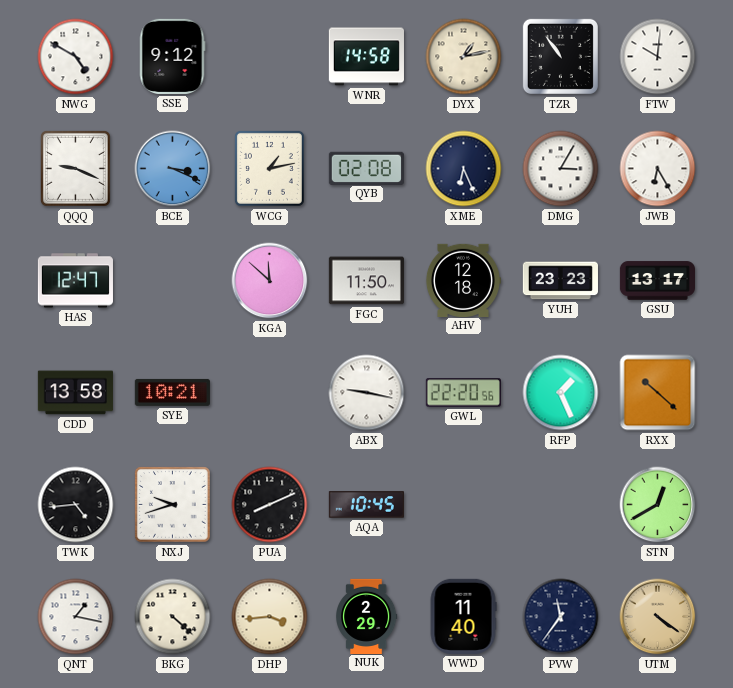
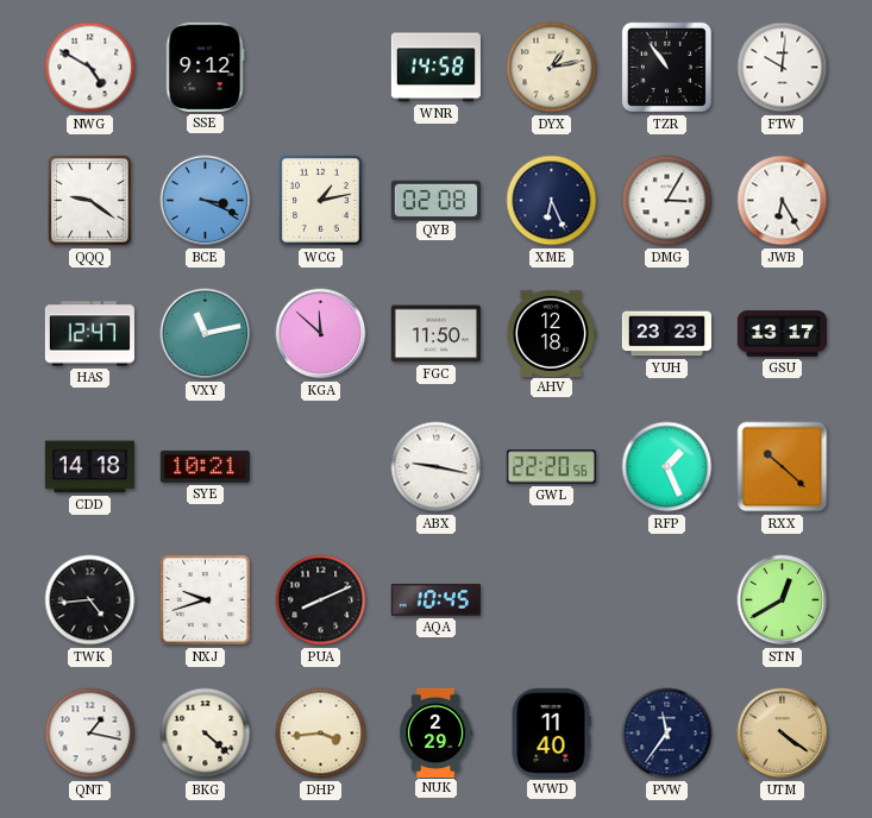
QQQ: 9:19 -> 9:21 (89, 200)
VXY: none -> 11:13 (206, 334)
CDD: 13:58 -> 14:18 (89, 467)
